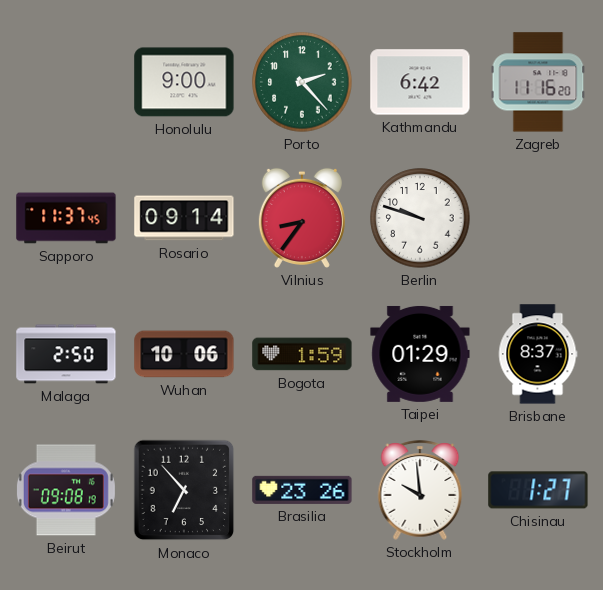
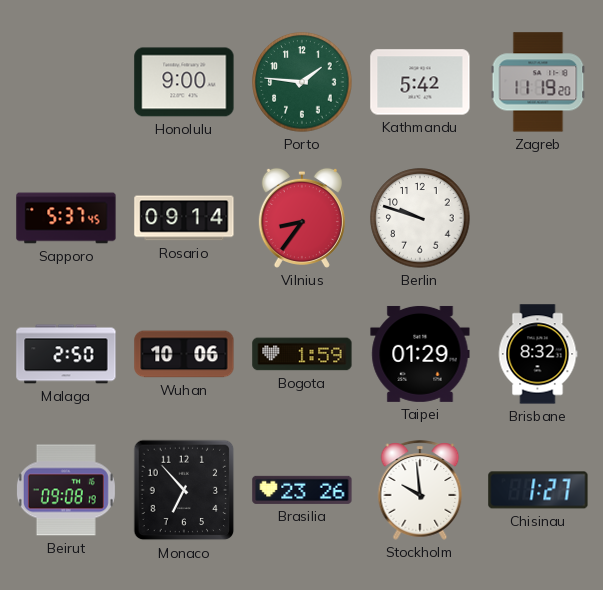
Porto: 2:23 -> 1:46 (302, 82)
Kathmandu: 6:42 -> 5:42 (420, 82)
Zagreb: 11:16 -> 11:19 (538, 82)
Sapporo: 11:37 -> 5:37 (66, 218)
Brisbane: 8:37 -> 8:32 (538, 354)
